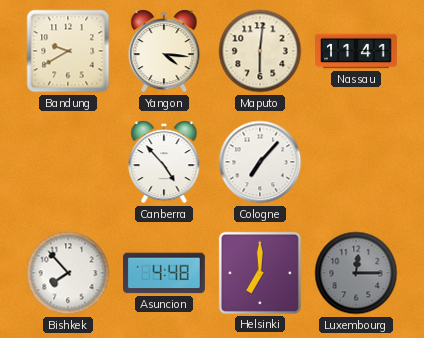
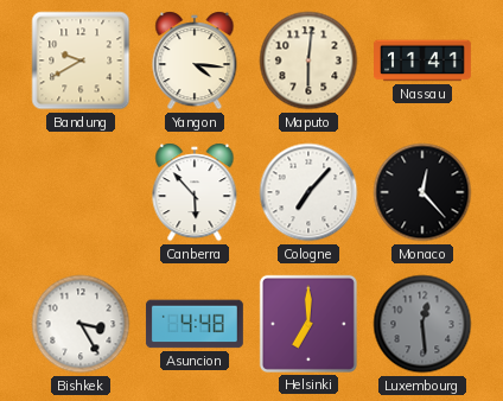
Canberra: 4:53 -> 5:53 (195, 192)
Monaco: none -> 12:23 (422, 192)
Bishkek: 7:53 -> 3:25 (81, 324)
Luxembourg: 12:15 -> 12:29 (422, 324)
